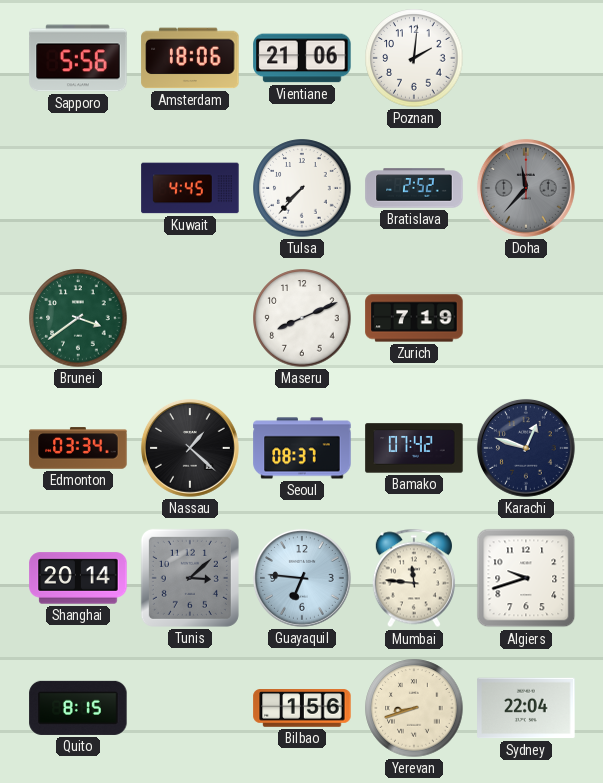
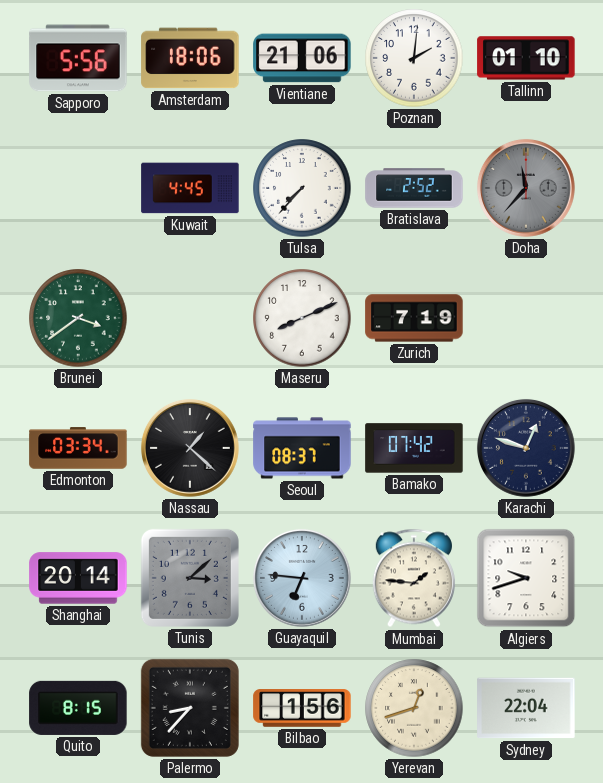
Tallinn: none -> 01:10 (526, 58)
Mumbai: 11:46 -> 1:46 (414, 578)
Palermo: none -> 8:37 (190, 708)
Yerevan: 8:42 -> 12:42 (414, 708)
